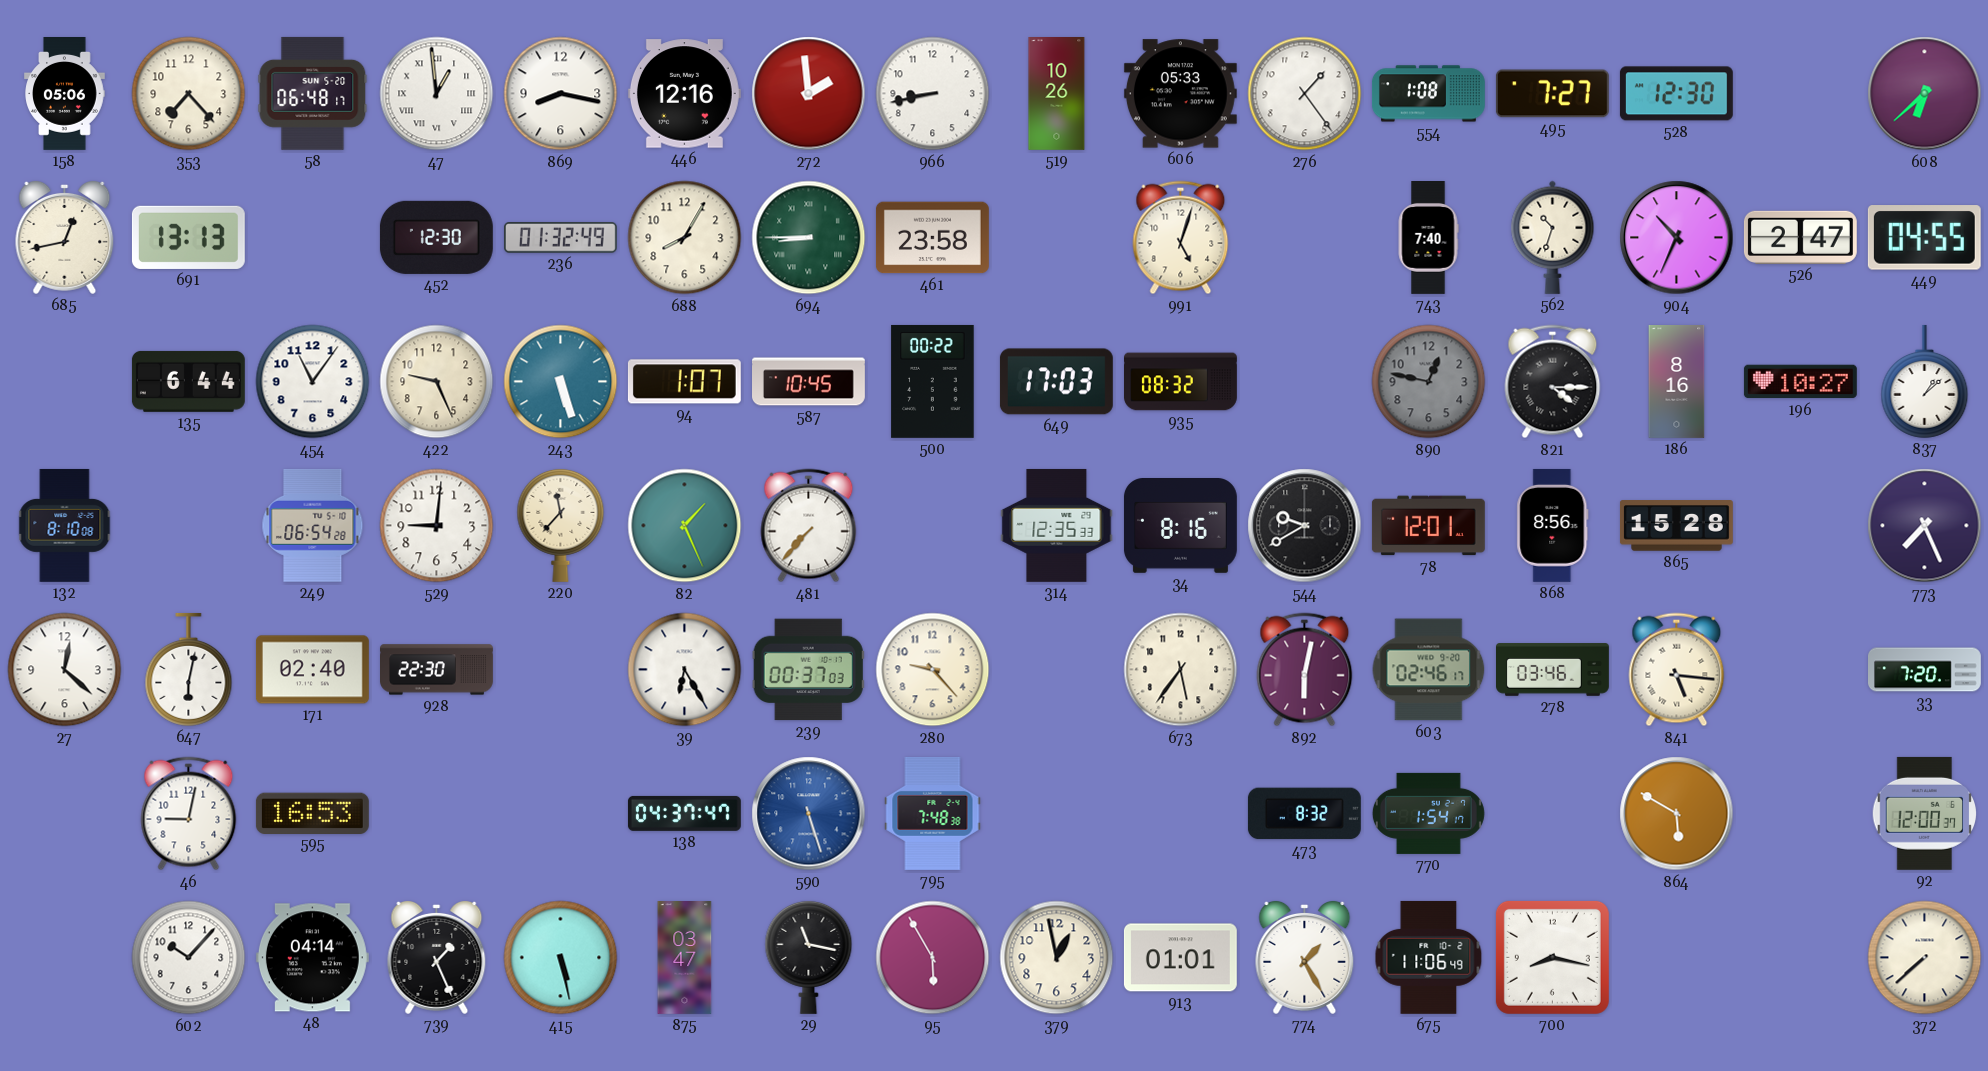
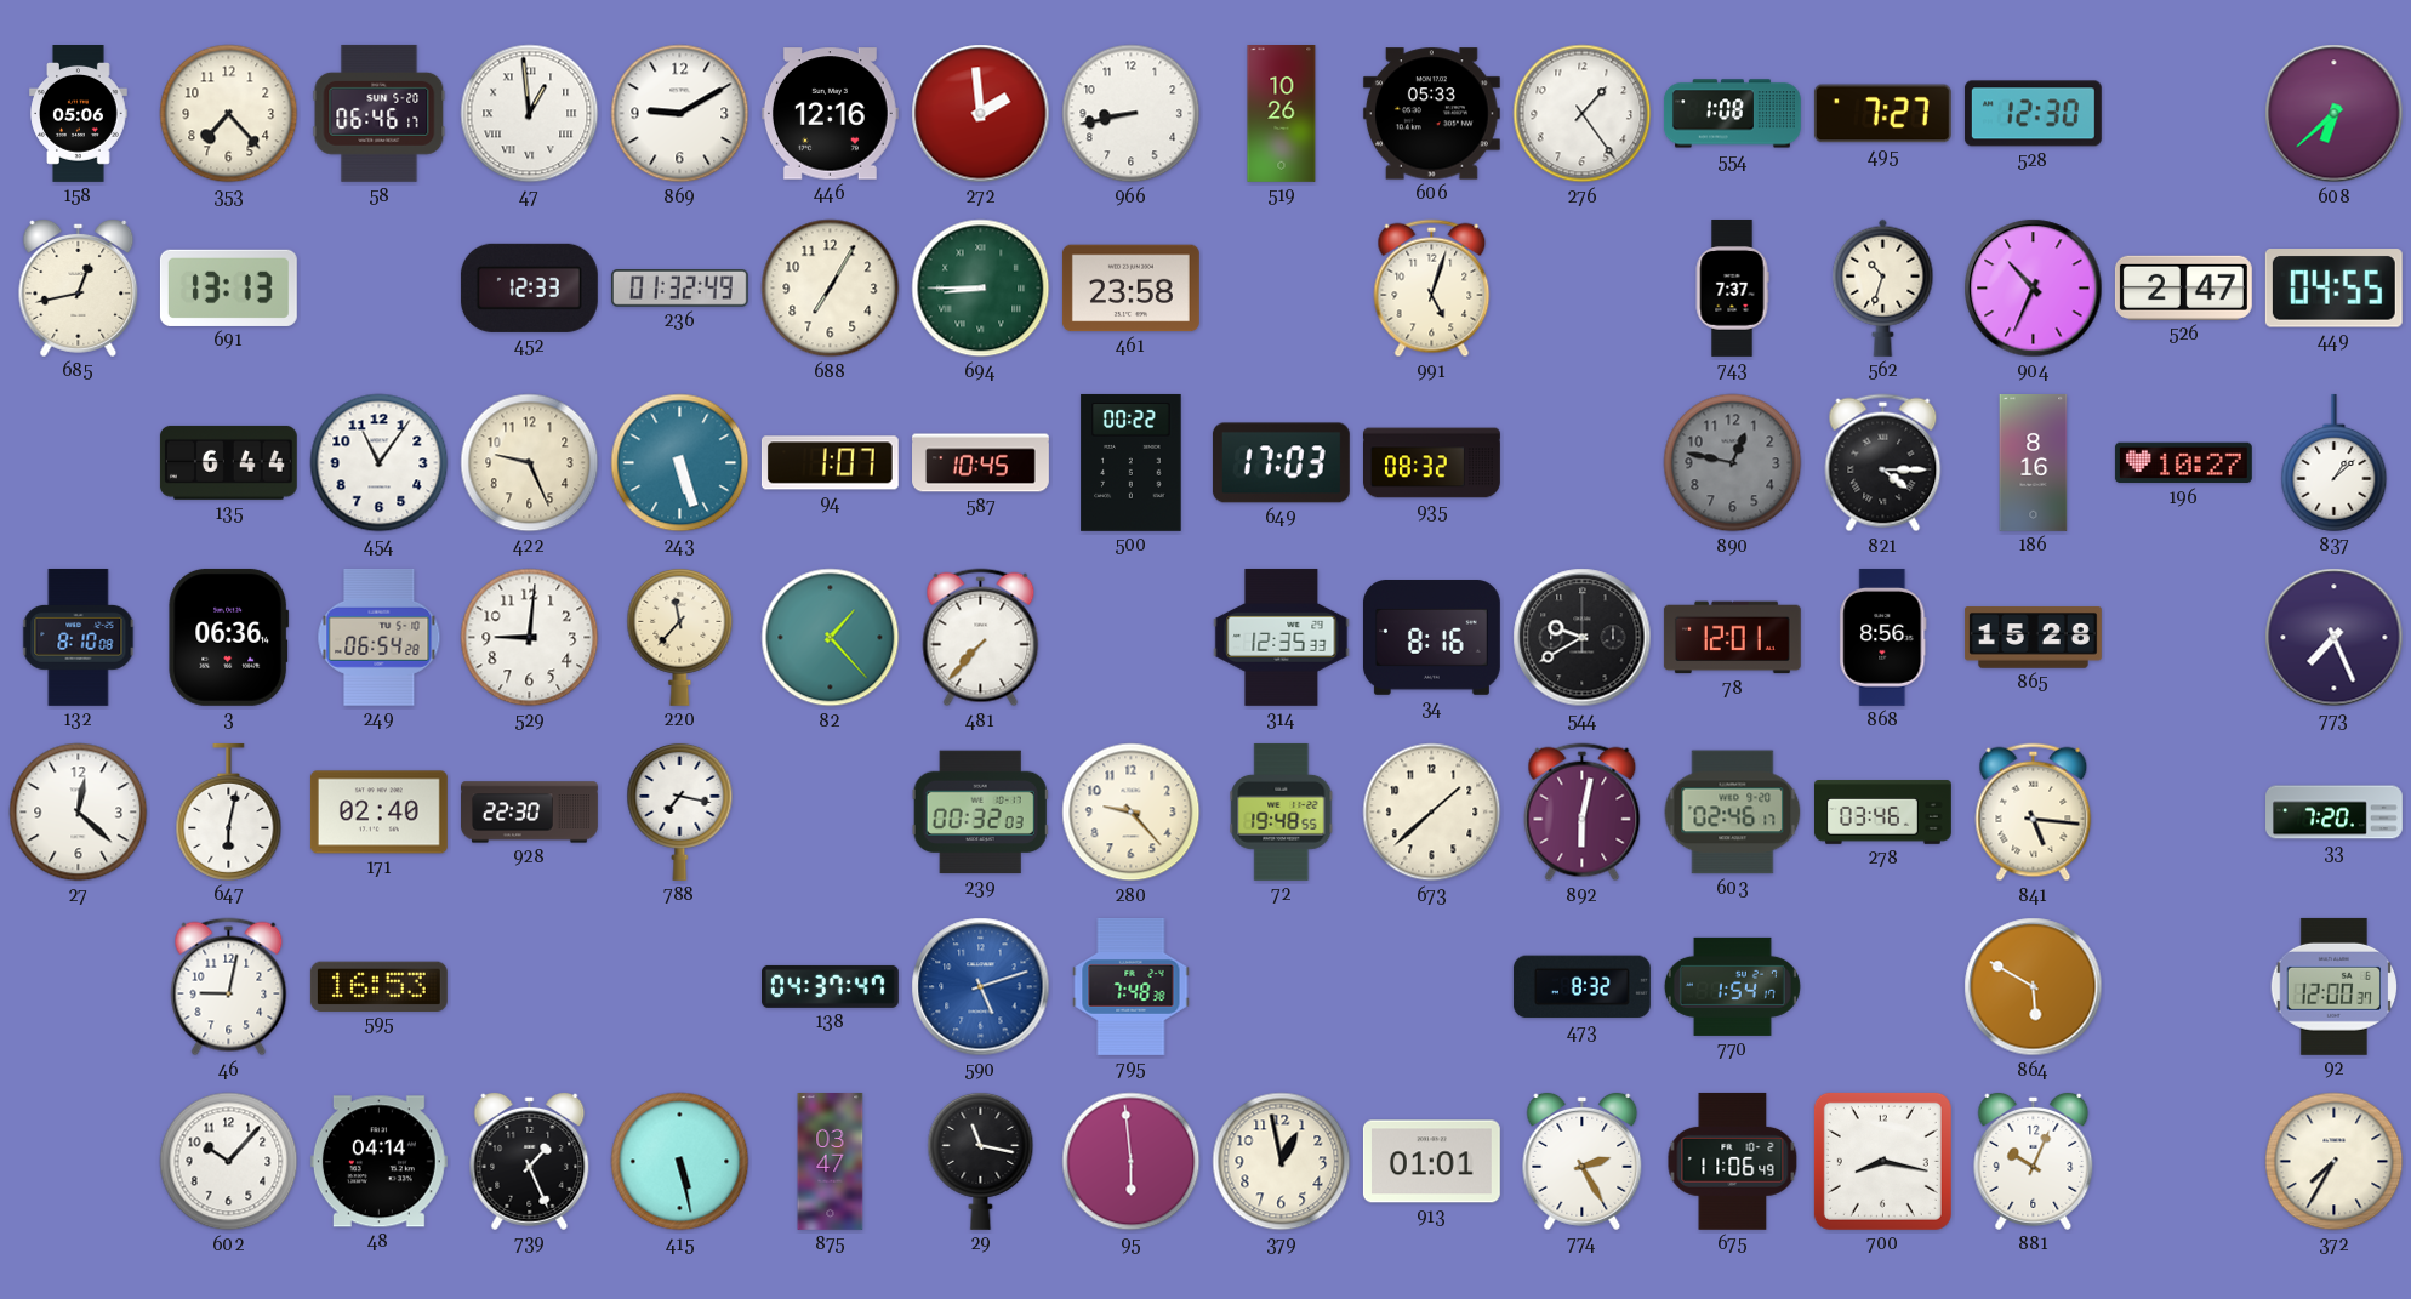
58: 06:48 -> 06:46 (380, 113)
869: 8:17 -> 9:10 (680, 114)
452: 12:30 -> 12:33 (529, 287)
688: 8:05 -> 7:05 (831, 289)
743: 7:40 -> 7:37 (1732, 289)
3: none -> 06:36 (229, 637)
82: 1:26 -> 1:23 (831, 638)
788: none -> 7:17 (680, 811)
39: 6:25 -> none (685, 670)
239: 00:37 -> 00:32 (980, 813)
72: none -> 19:48 (1282, 811)
673: 5:36 -> 1:38 (1432, 813)
590: 5:27 -> 5:12 (981, 987)
95: 5:55 -> 5:59 (1132, 1162)
774: 1:25 -> 2:25 (1583, 1161)
881: none -> 10:04 (2034, 1161)
372: 7:38 -> 7:35 (2335, 1162)
